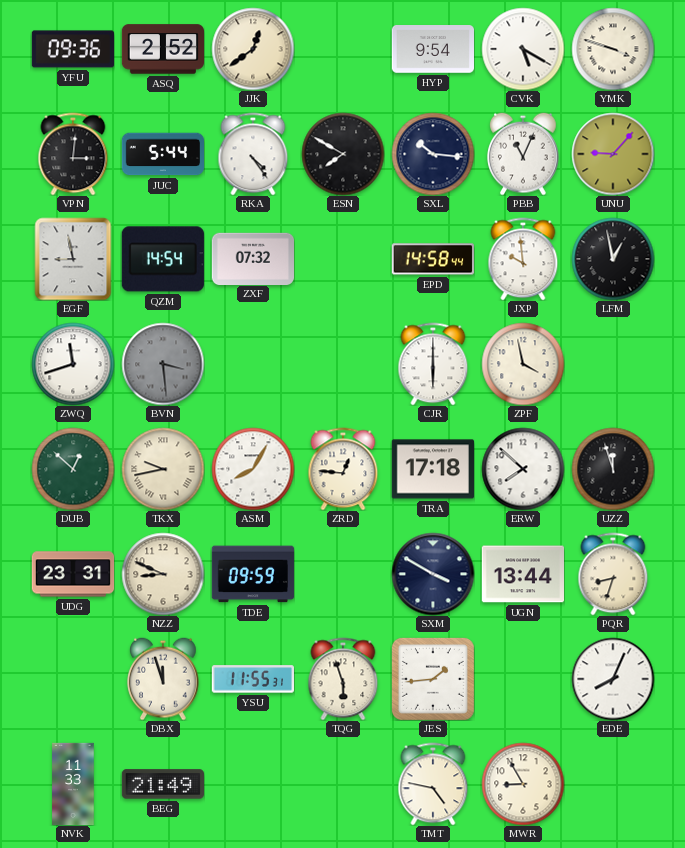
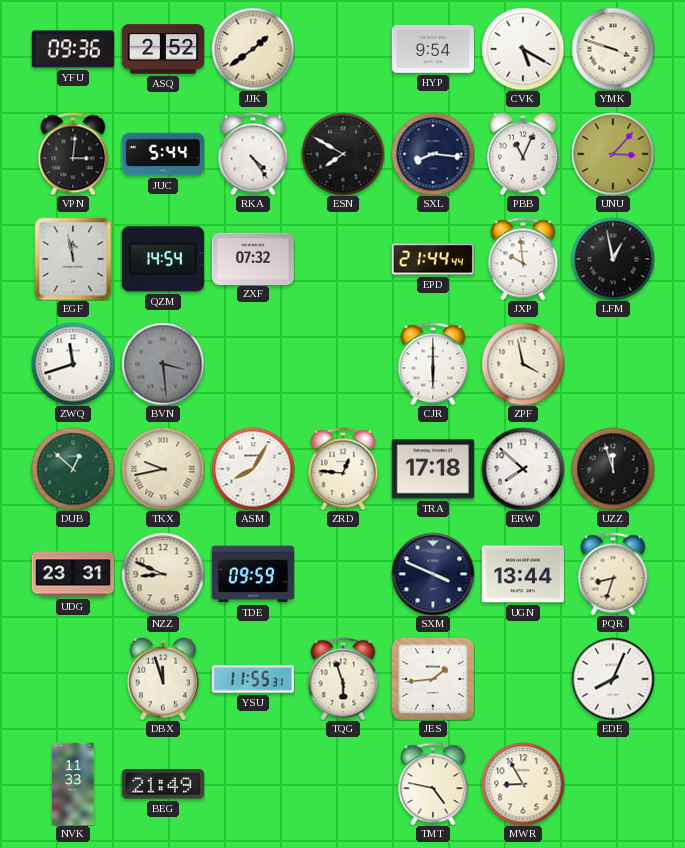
JJK: 12:39 -> 1:39 (253, 49)
SXL: 10:16 -> 8:16 (433, 154)
UNU: 9:07 -> 3:07 (613, 154)
EGF: 8:58 -> 11:58 (73, 259)
EPD: 14:58 -> 21:44 (433, 259)
SXM: 3:50 -> 3:49 (433, 574)
